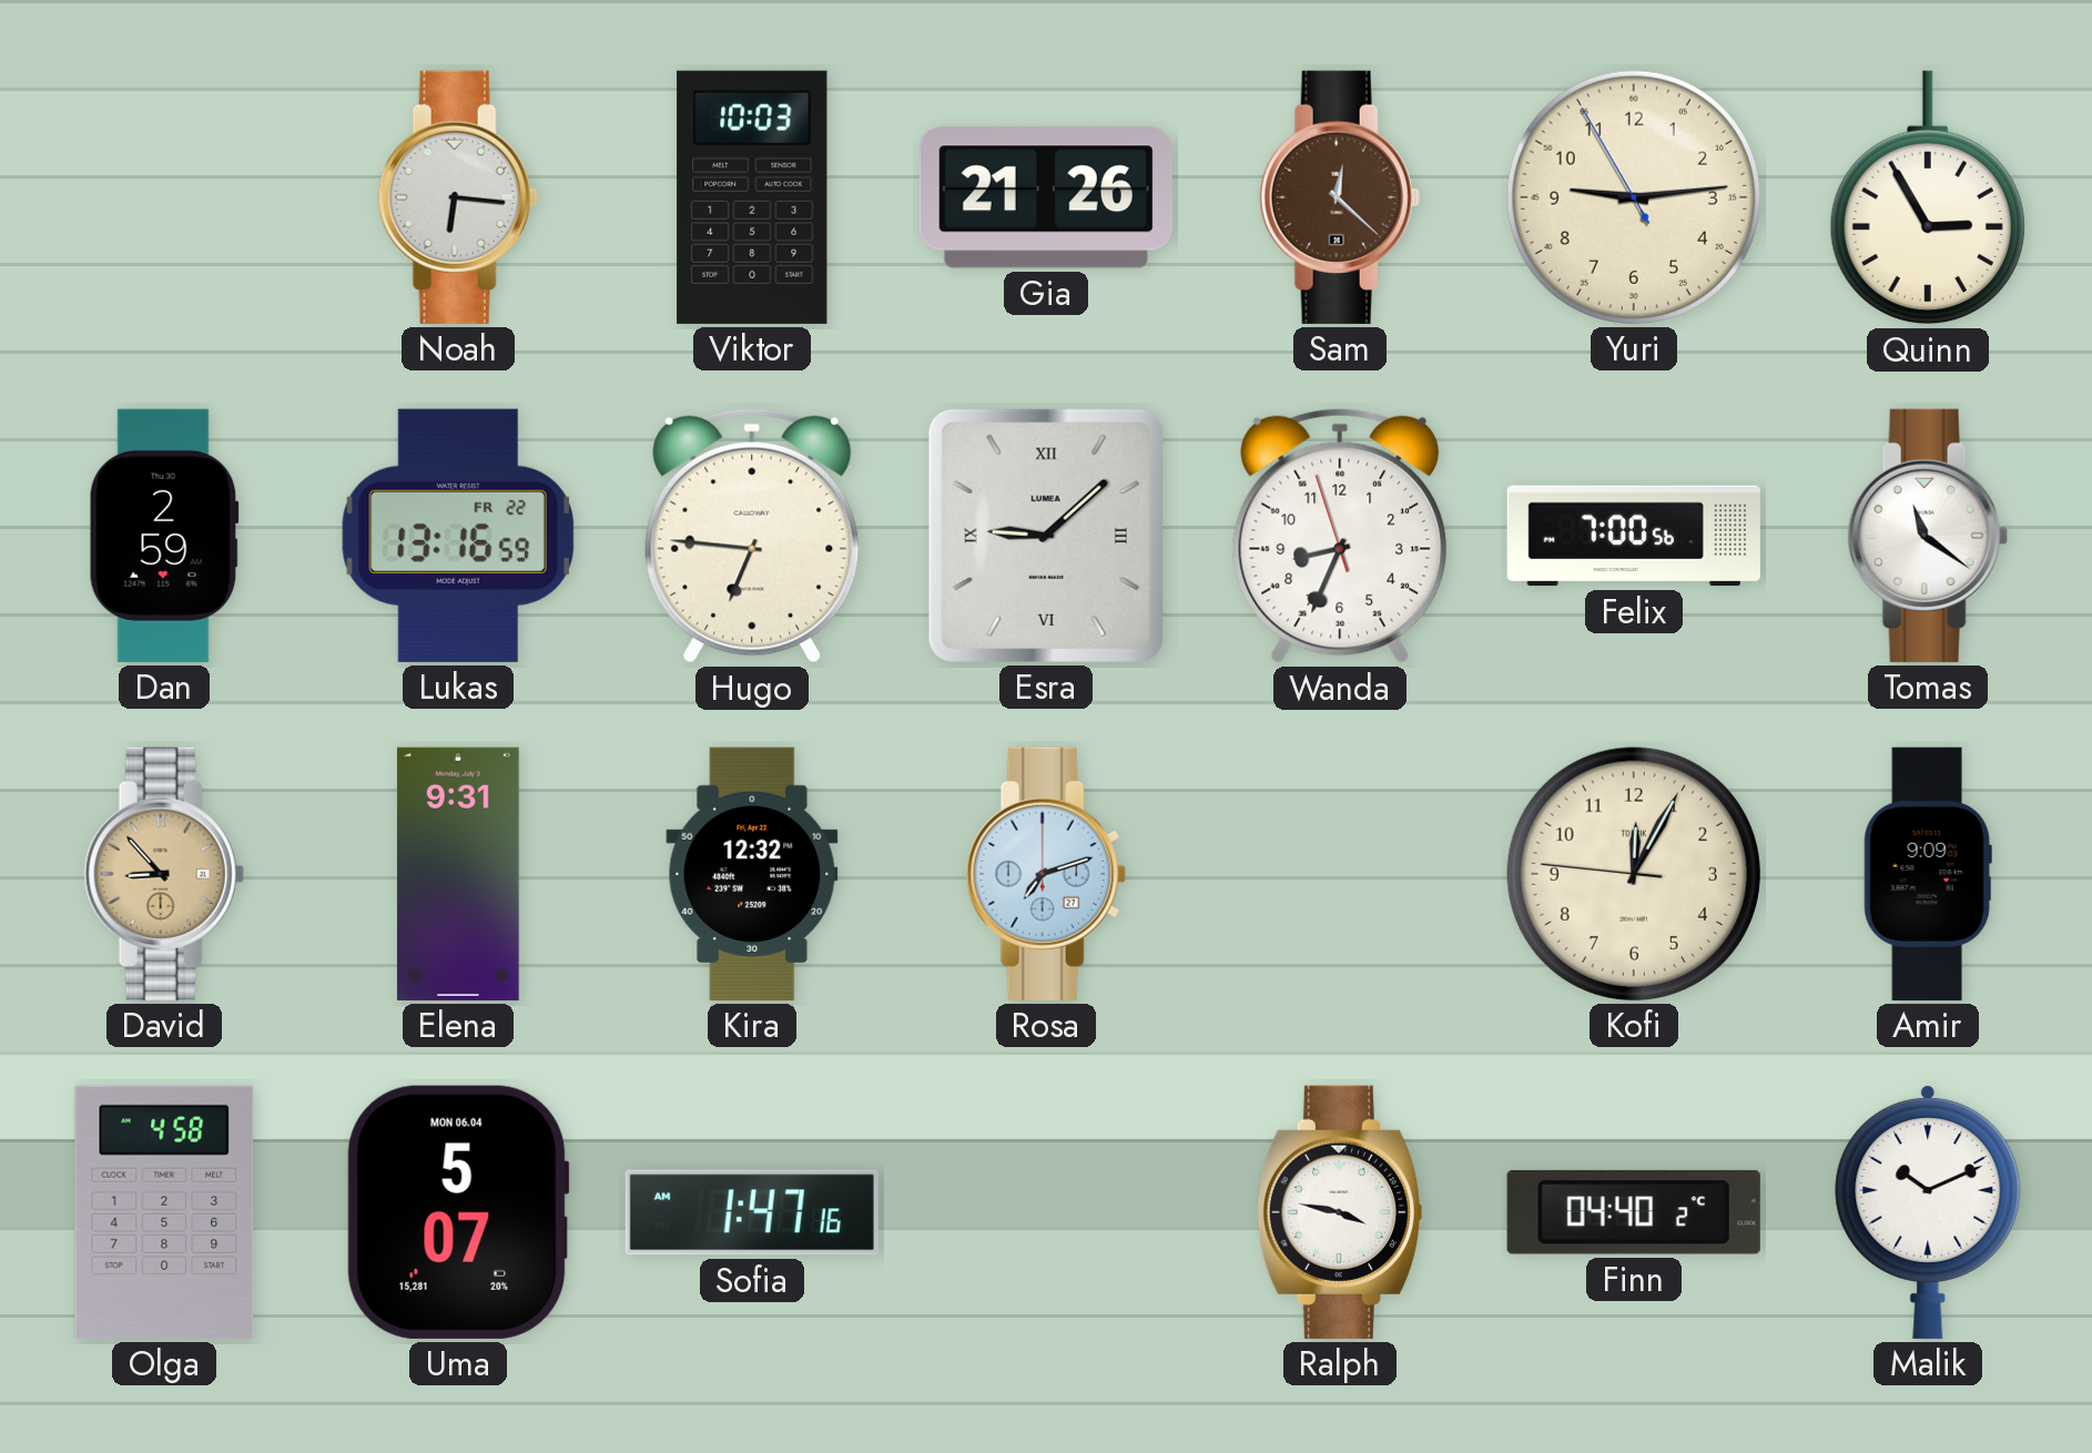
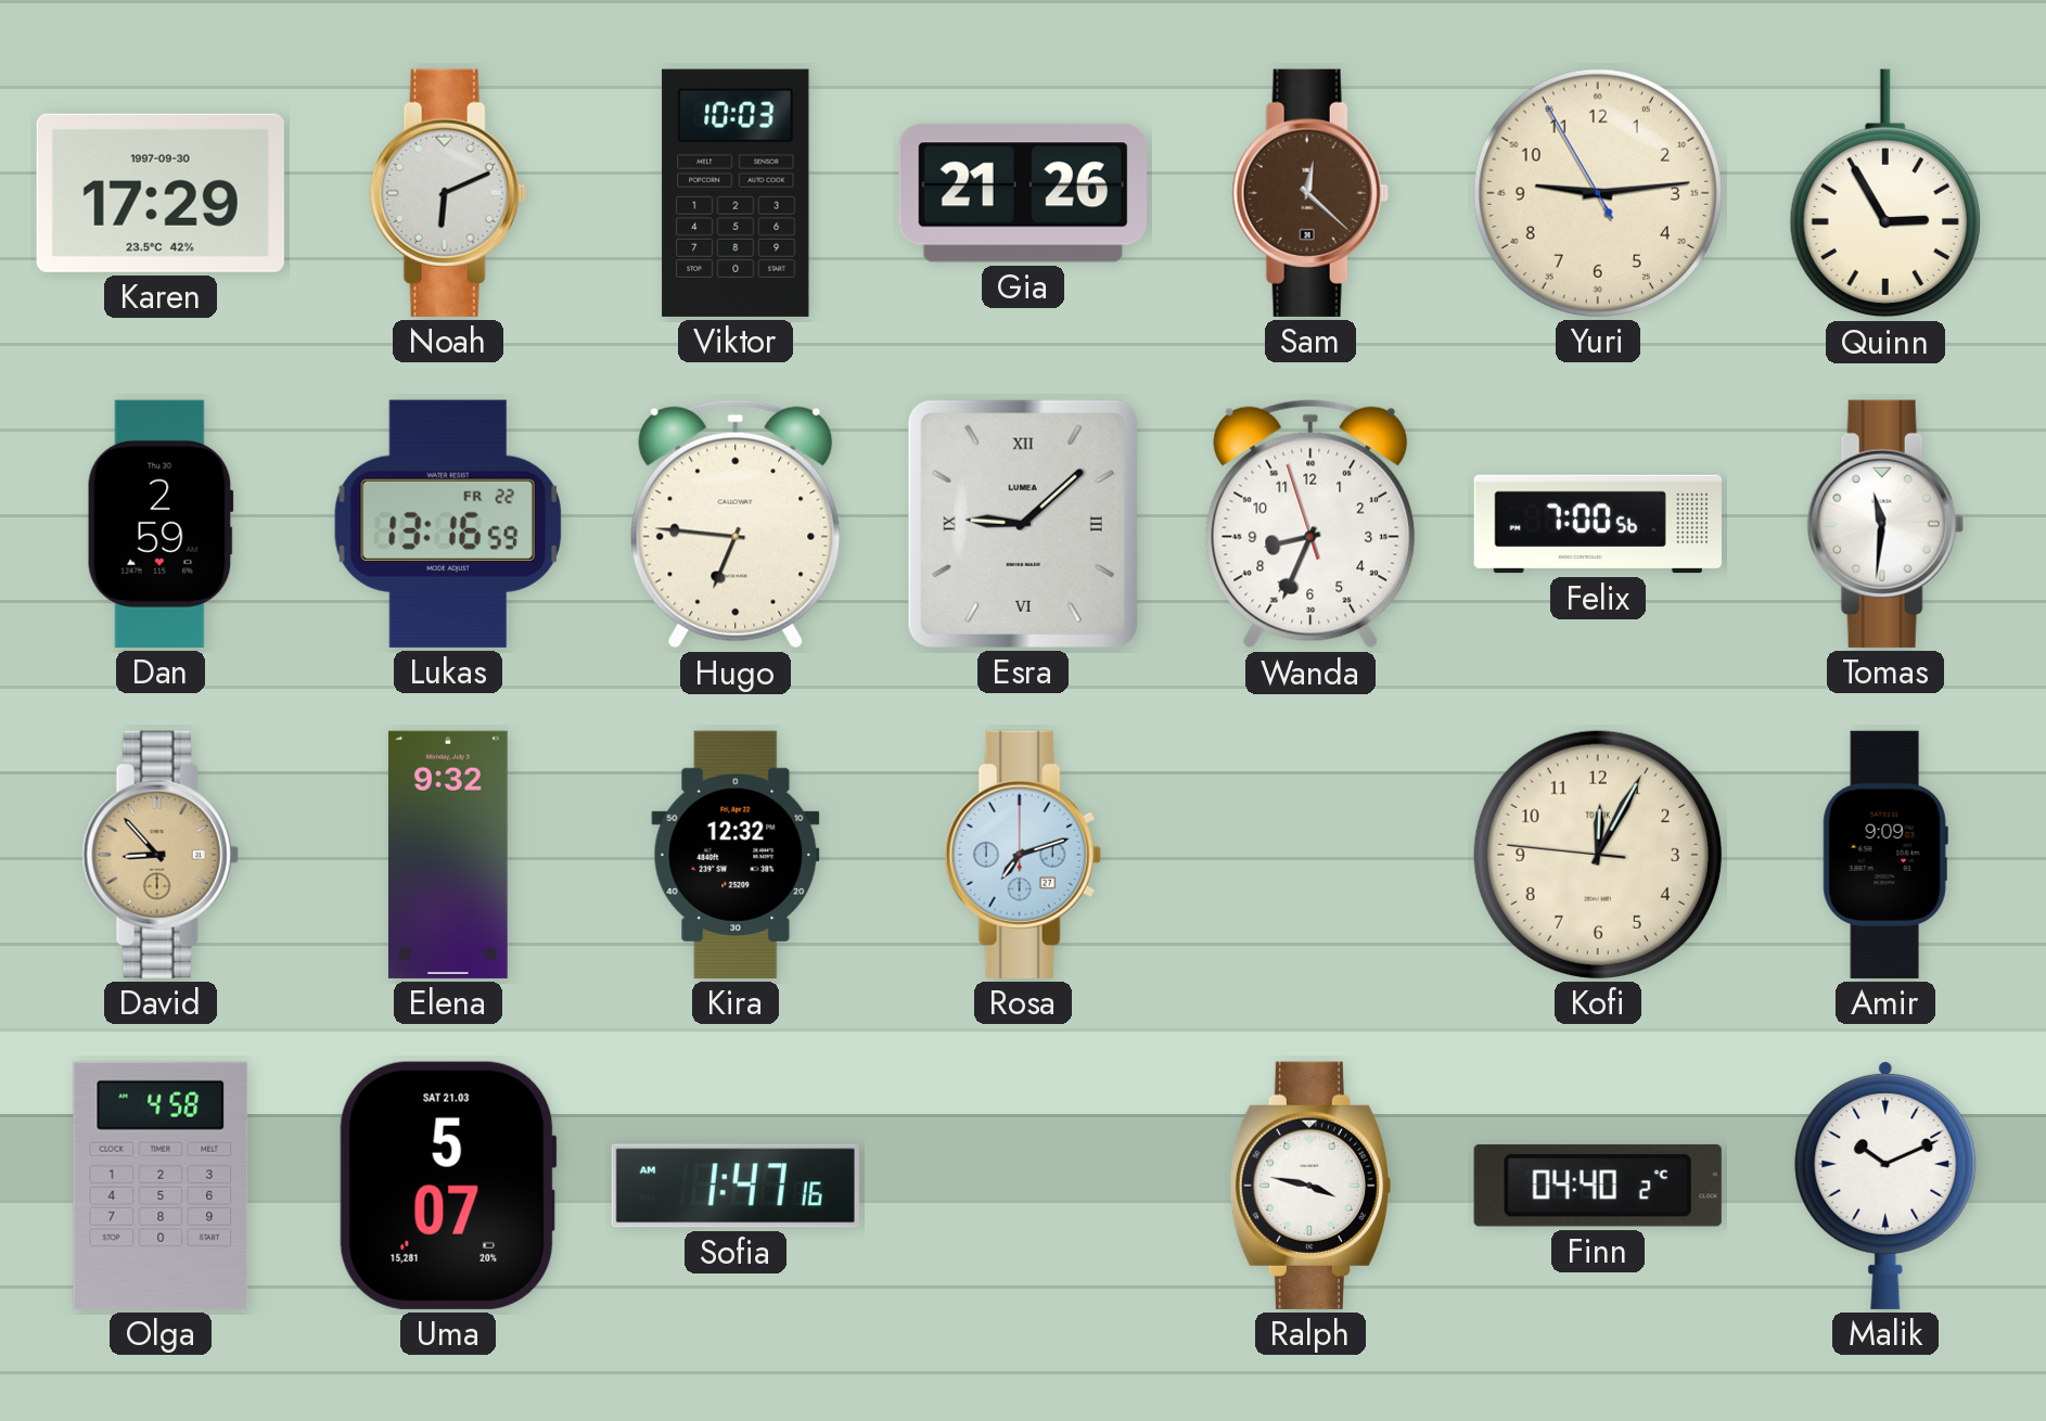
Karen: none -> 17:29 (161, 193)
Noah: 6:16 -> 6:11 (448, 193)
Tomas: 11:21 -> 11:31 (1885, 524)
Elena: 9:31 -> 9:32 (448, 855)
Uma date: MON 06.04 -> SAT 21.03 (448, 1186)
